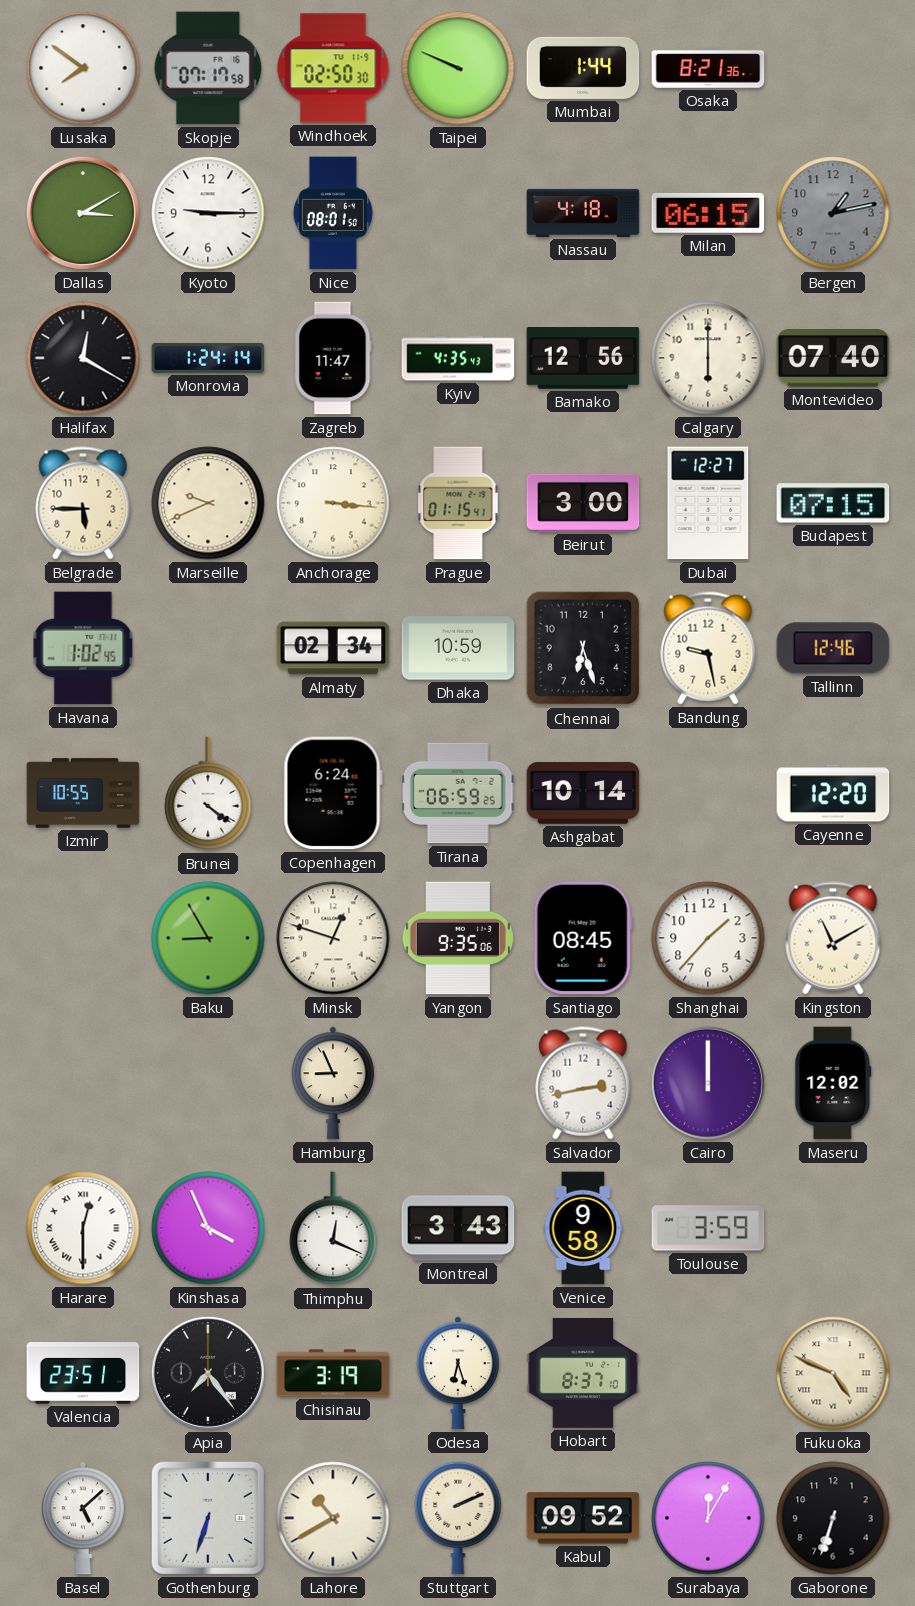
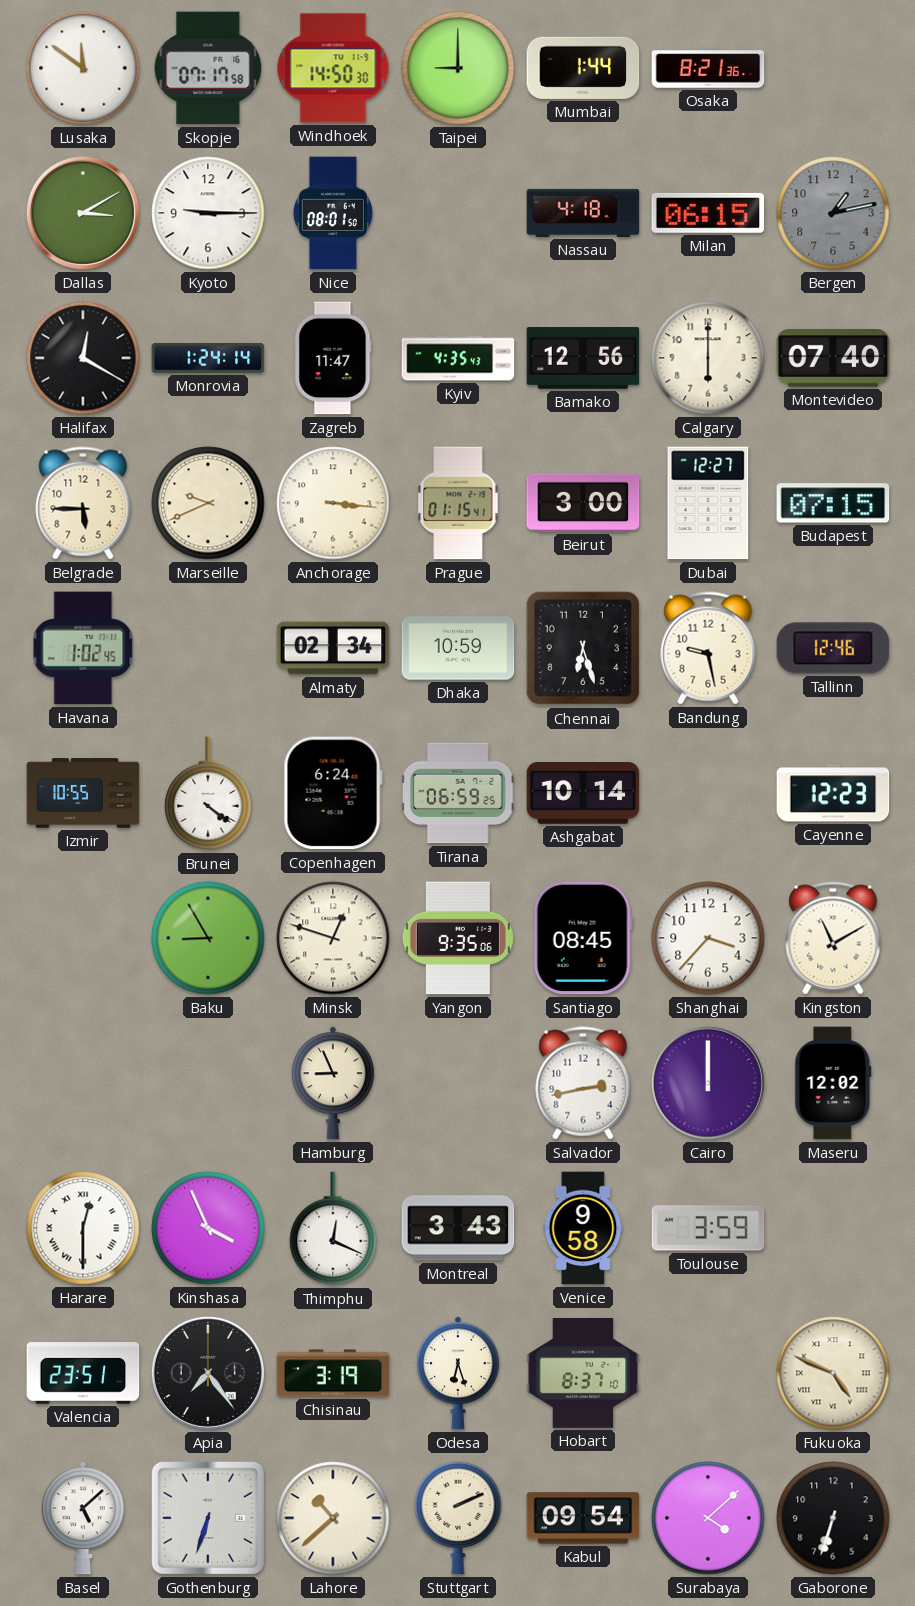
Lusaka: 7:51 -> 11:51 (83, 68)
Windhoek: 02:50 -> 14:50 (333, 68)
Taipei: 9:49 -> 9:00 (458, 68)
Cayenne: 12:20 -> 12:23 (833, 793)
Shanghai: 1:37 -> 3:37 (708, 938)
Lahore: 10:40 -> 10:38 (333, 1518)
Kabul: 09:52 -> 09:54 (583, 1518)
Surabaya: 12:05 -> 4:08 (708, 1518)
